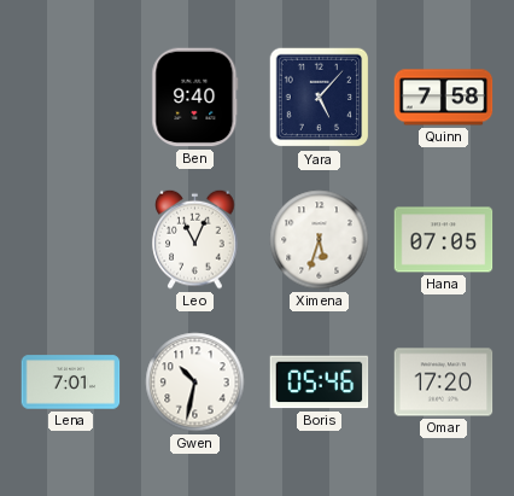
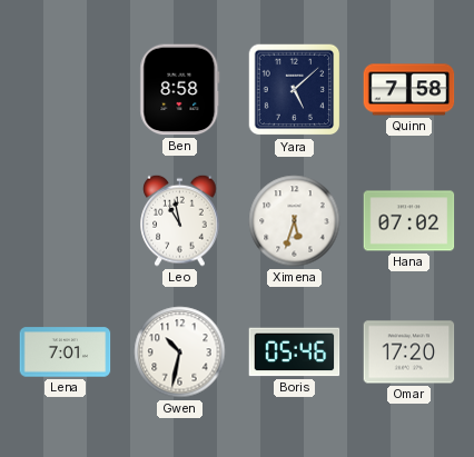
Ben: 9:40 -> 8:58 (180, 90)
Yara: 5:07 -> 5:08 (295, 90)
Leo: 11:04 -> 10:58 (180, 220)
Hana: 07:05 -> 07:02 (409, 221)
